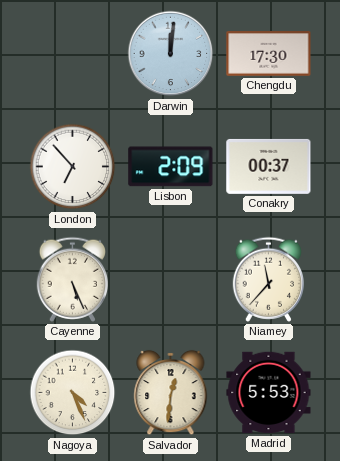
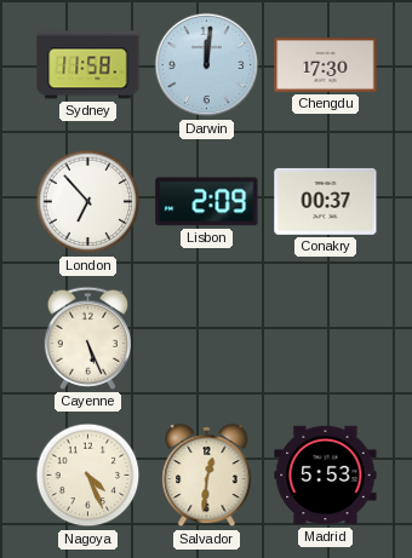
Sydney: none -> 11:58 (88, 65)
Niamey: 11:37 -> none (268, 279)
